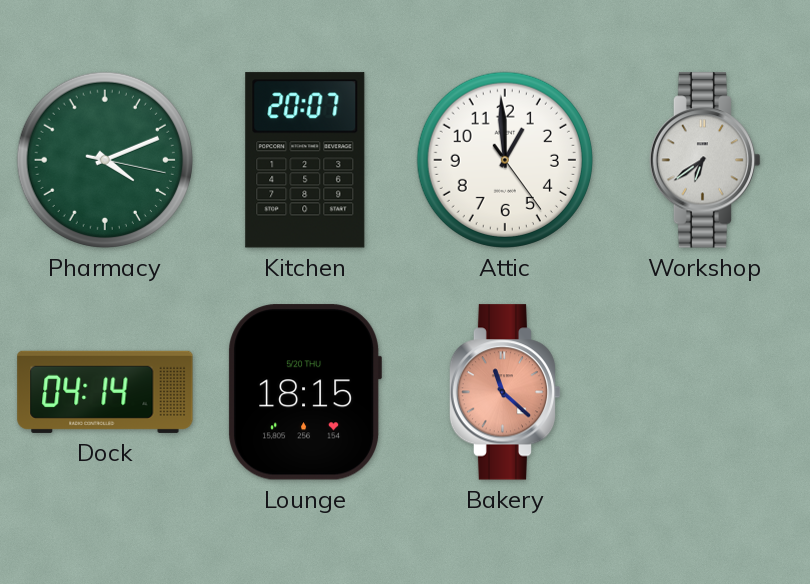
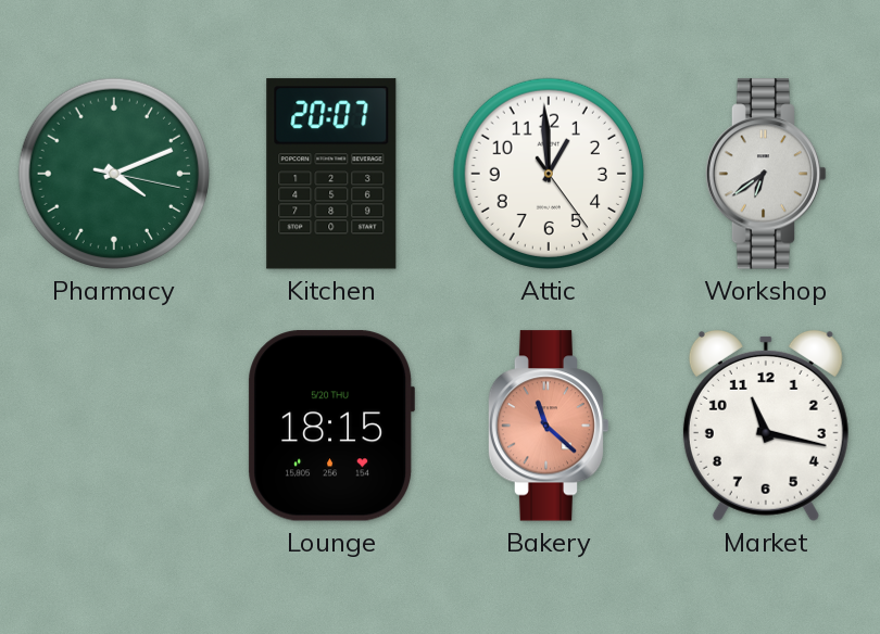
Dock: 04:14 -> none (105, 392)
Market: none -> 11:17 (766, 426)
